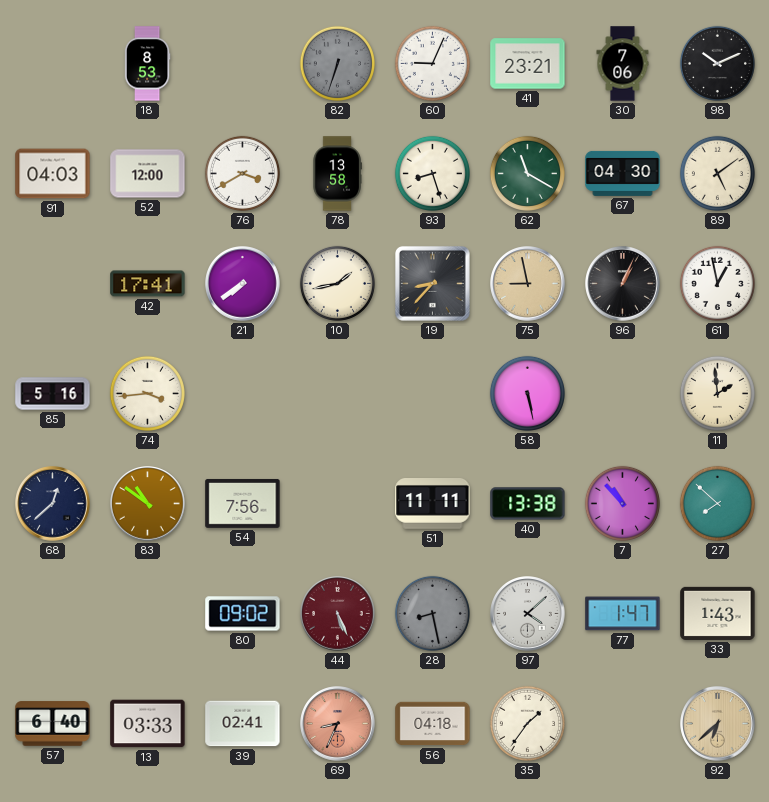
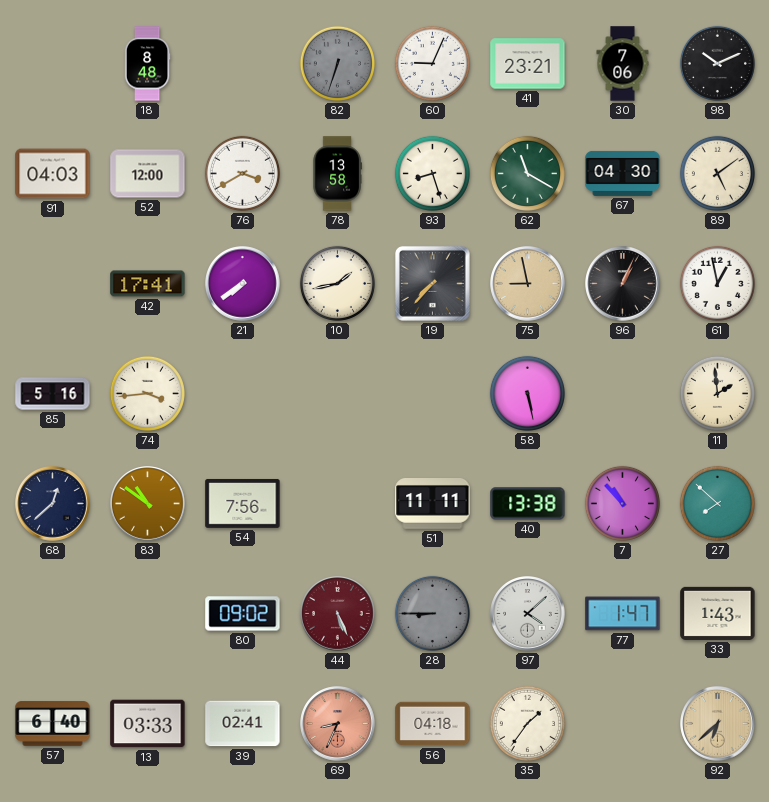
18: 8:53 -> 8:48 (147, 64)
19: 8:37 -> 7:37 (432, 283)
28: 8:28 -> 8:45 (432, 613)
